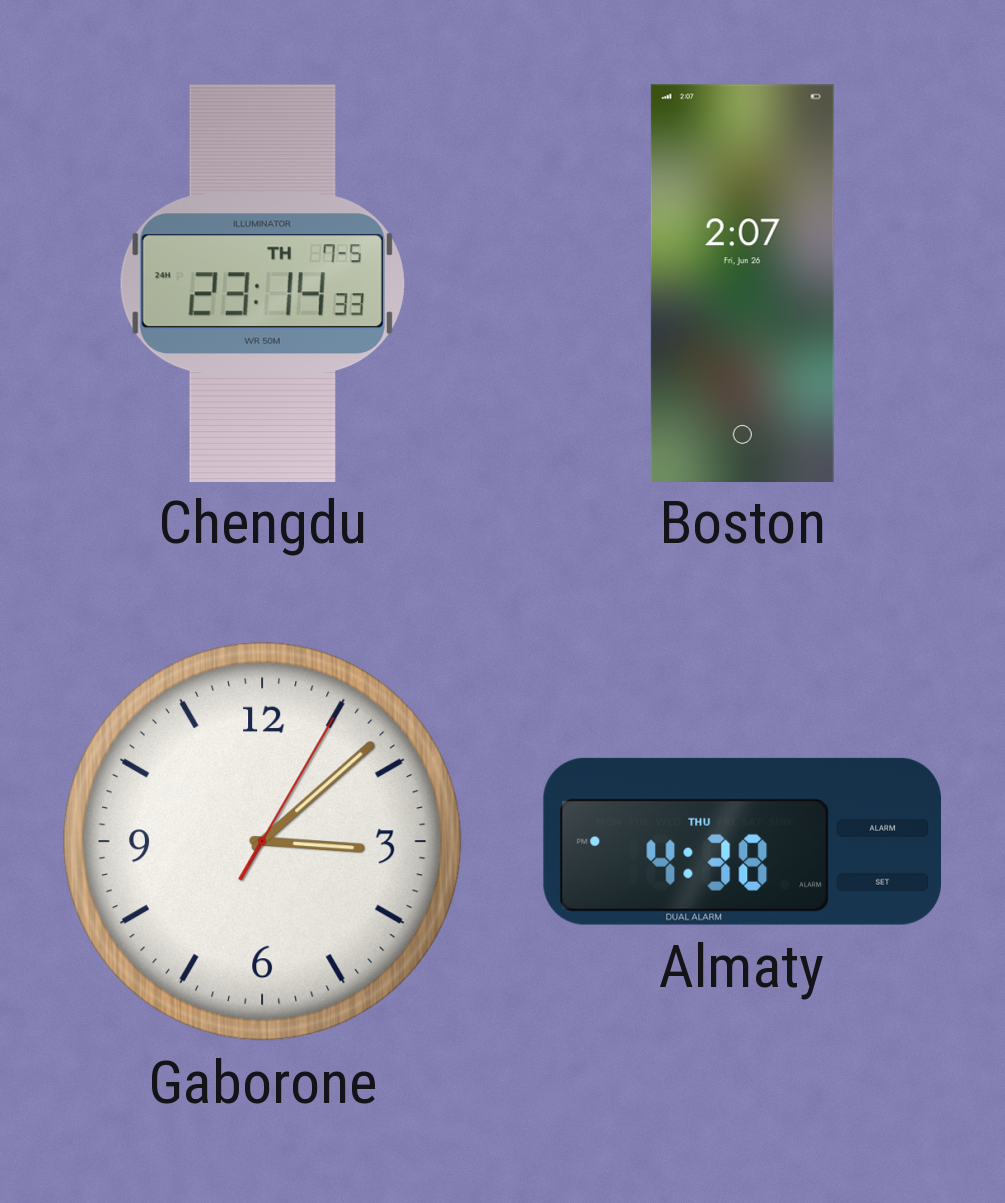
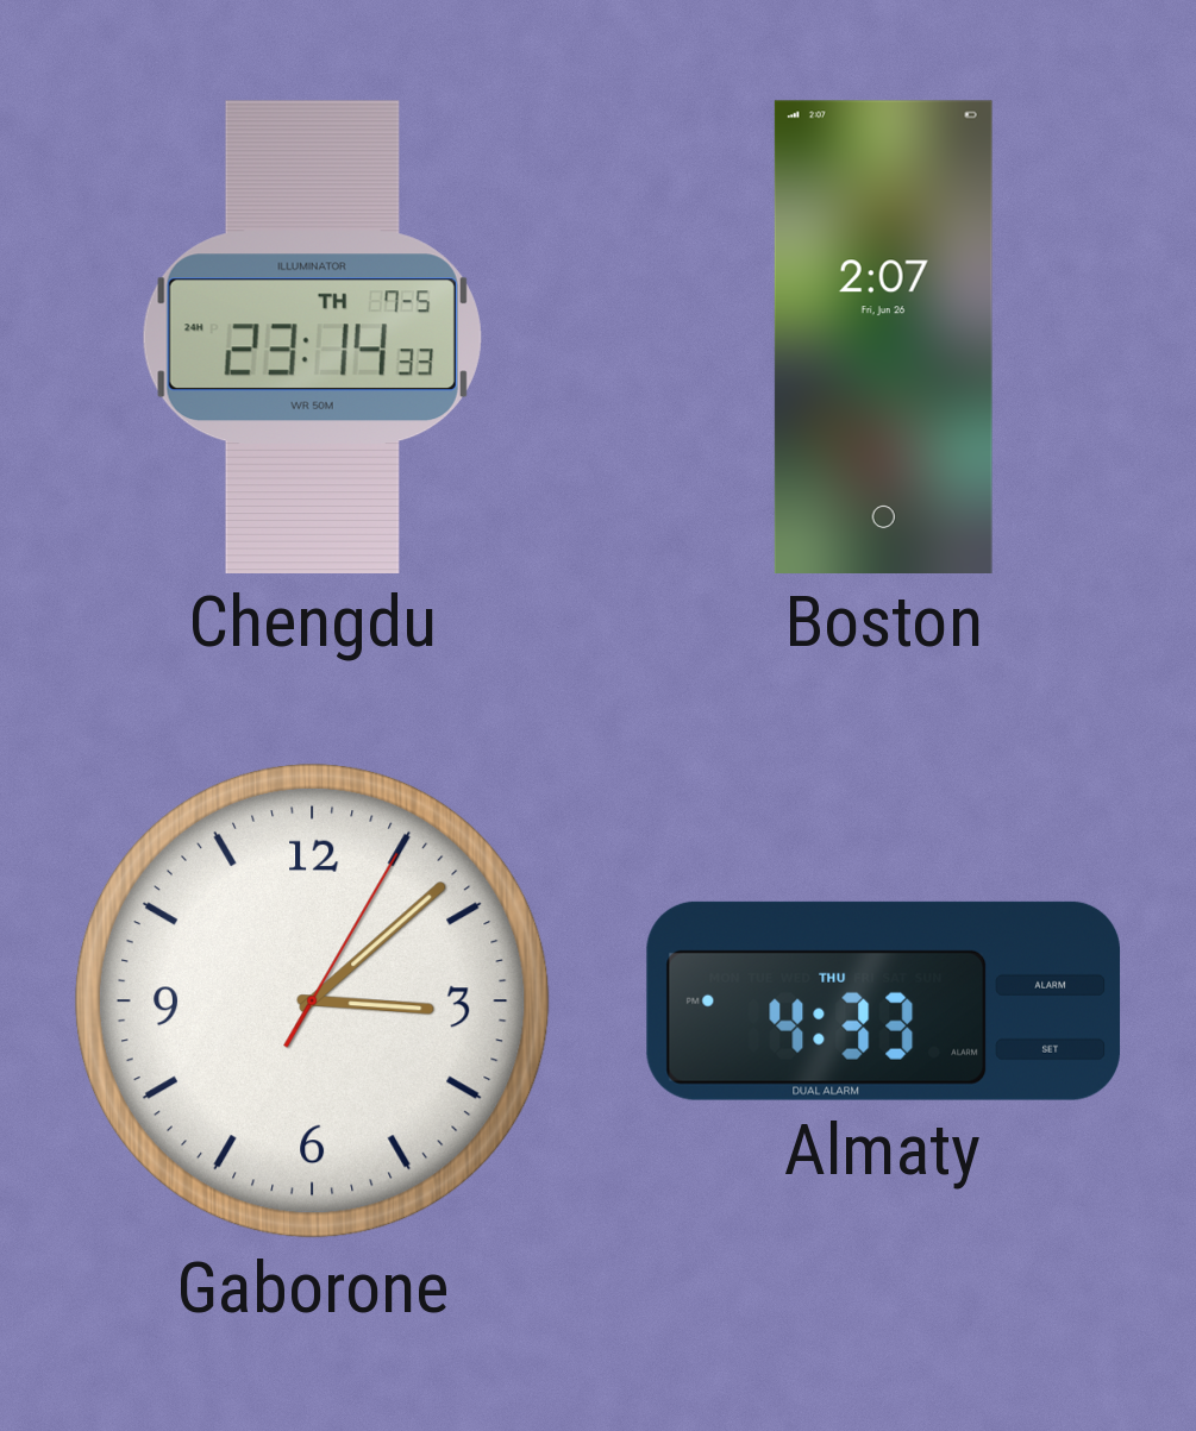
Almaty: 4:38 -> 4:33 (884, 1000)
